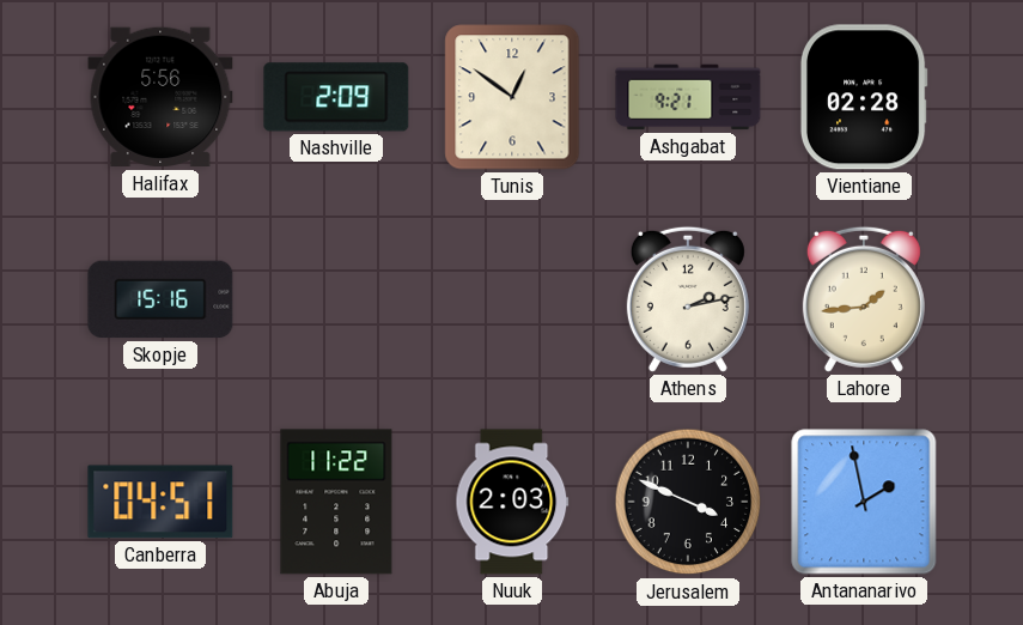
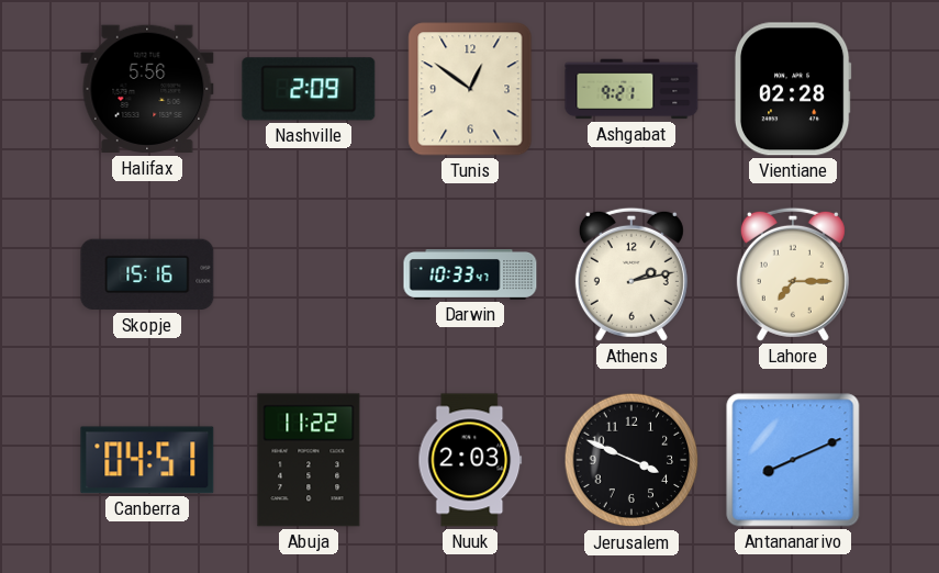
Darwin: none -> 10:33 (470, 276)
Lahore: 1:44 -> 7:15 (793, 274)
Antananarivo: 1:58 -> 8:11 (793, 460)
